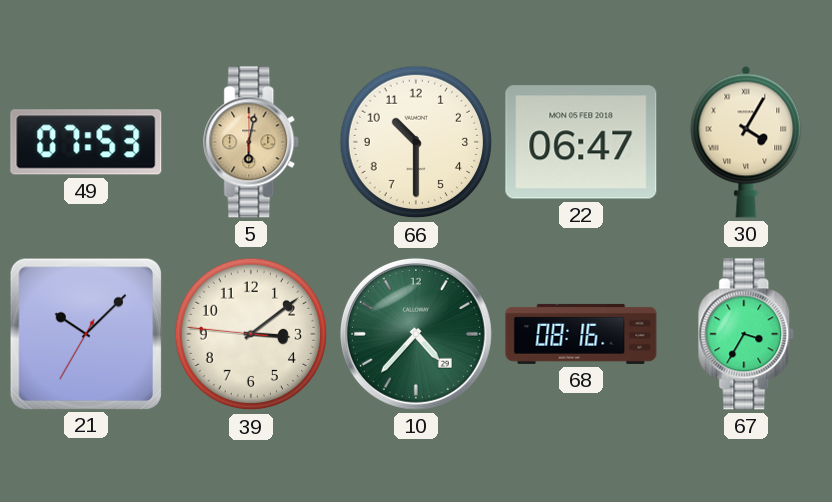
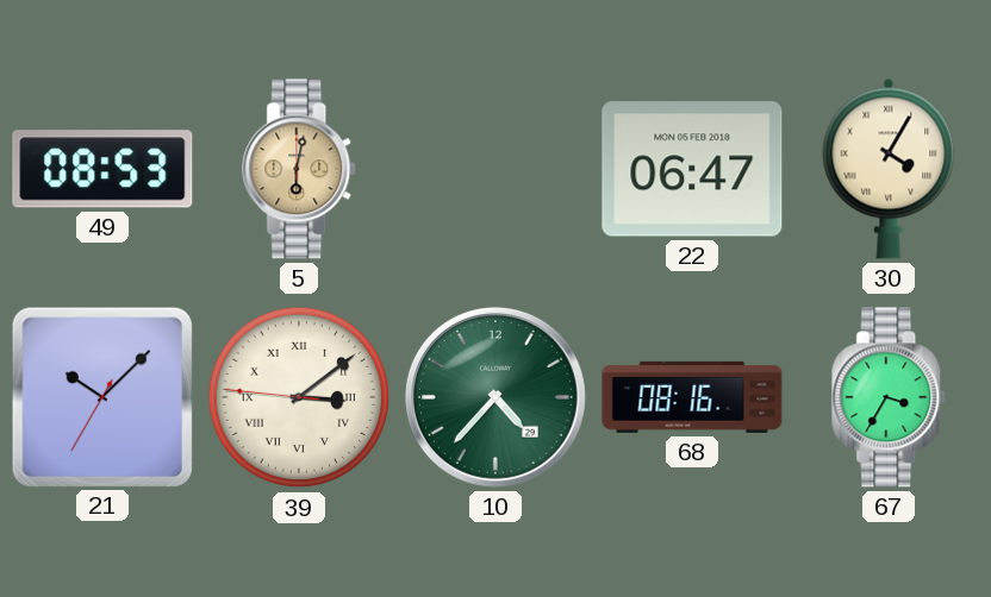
49: 07:53 -> 08:53 (102, 169)
66: 10:30 -> none (416, 142)
39 numerals: Arabic -> Roman (299, 397)
